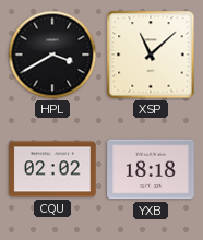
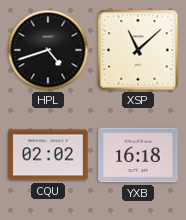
HPL: 3:40 -> 4:42 (48, 50)
YXB: 18:18 -> 16:18 (138, 155)
